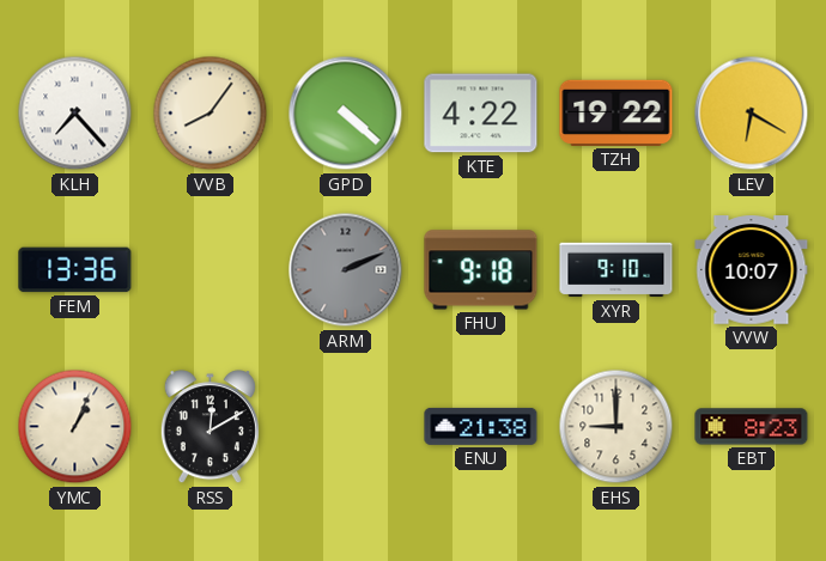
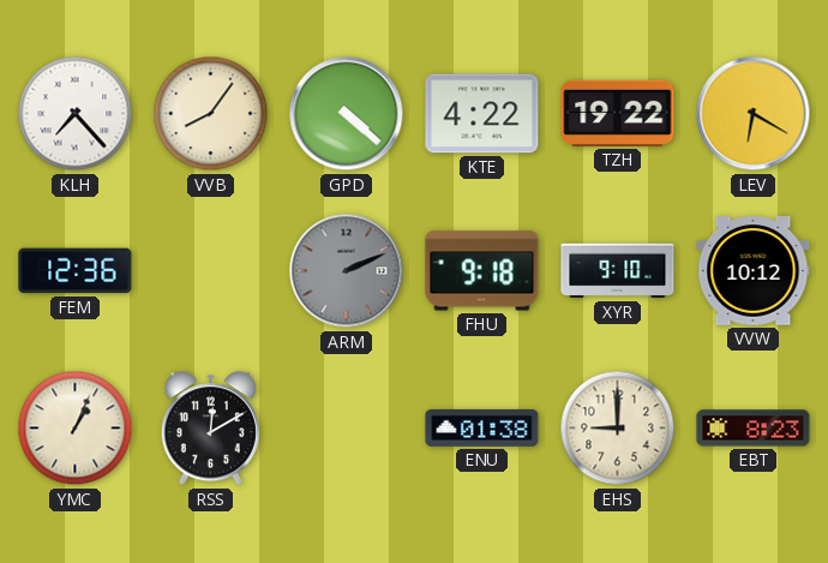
FEM: 13:36 -> 12:36 (76, 271)
VVW: 10:07 -> 10:12 (754, 271)
ENU: 21:38 -> 01:38 (482, 427)
